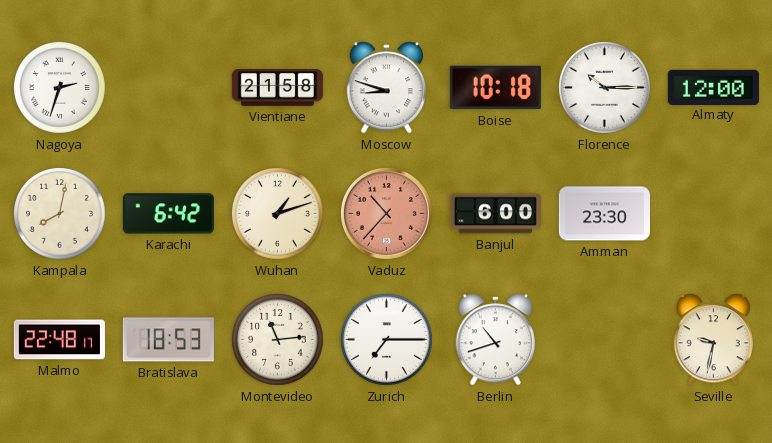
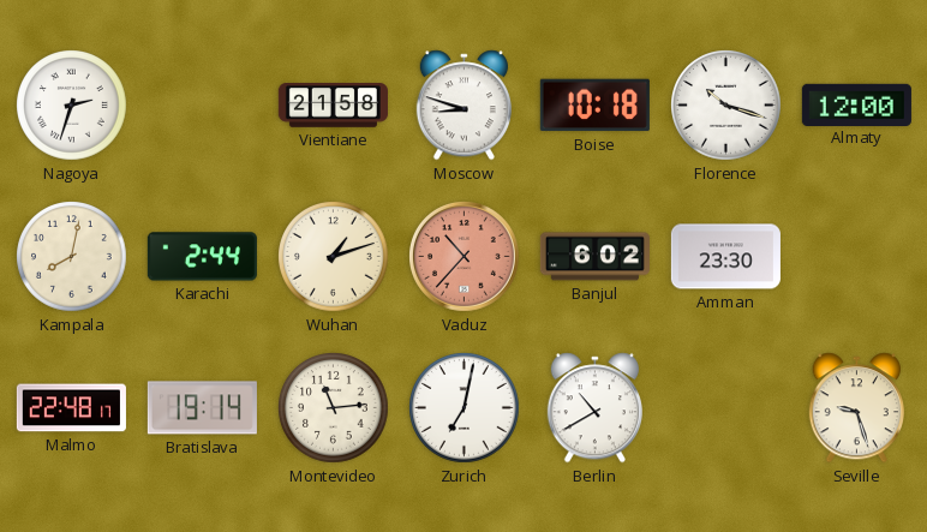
Florence: 10:15 -> 10:18 (726, 106)
Karachi: 6:42 -> 2:44 (202, 257)
Banjul: 6:00 -> 6:02 (594, 257)
Bratislava: 18:53 -> 19:14 (202, 408)
Zurich: 7:15 -> 7:02 (465, 408)
Berlin: 10:42 -> 10:40 (594, 408)
Seville: 9:32 -> 9:27 (856, 408)
